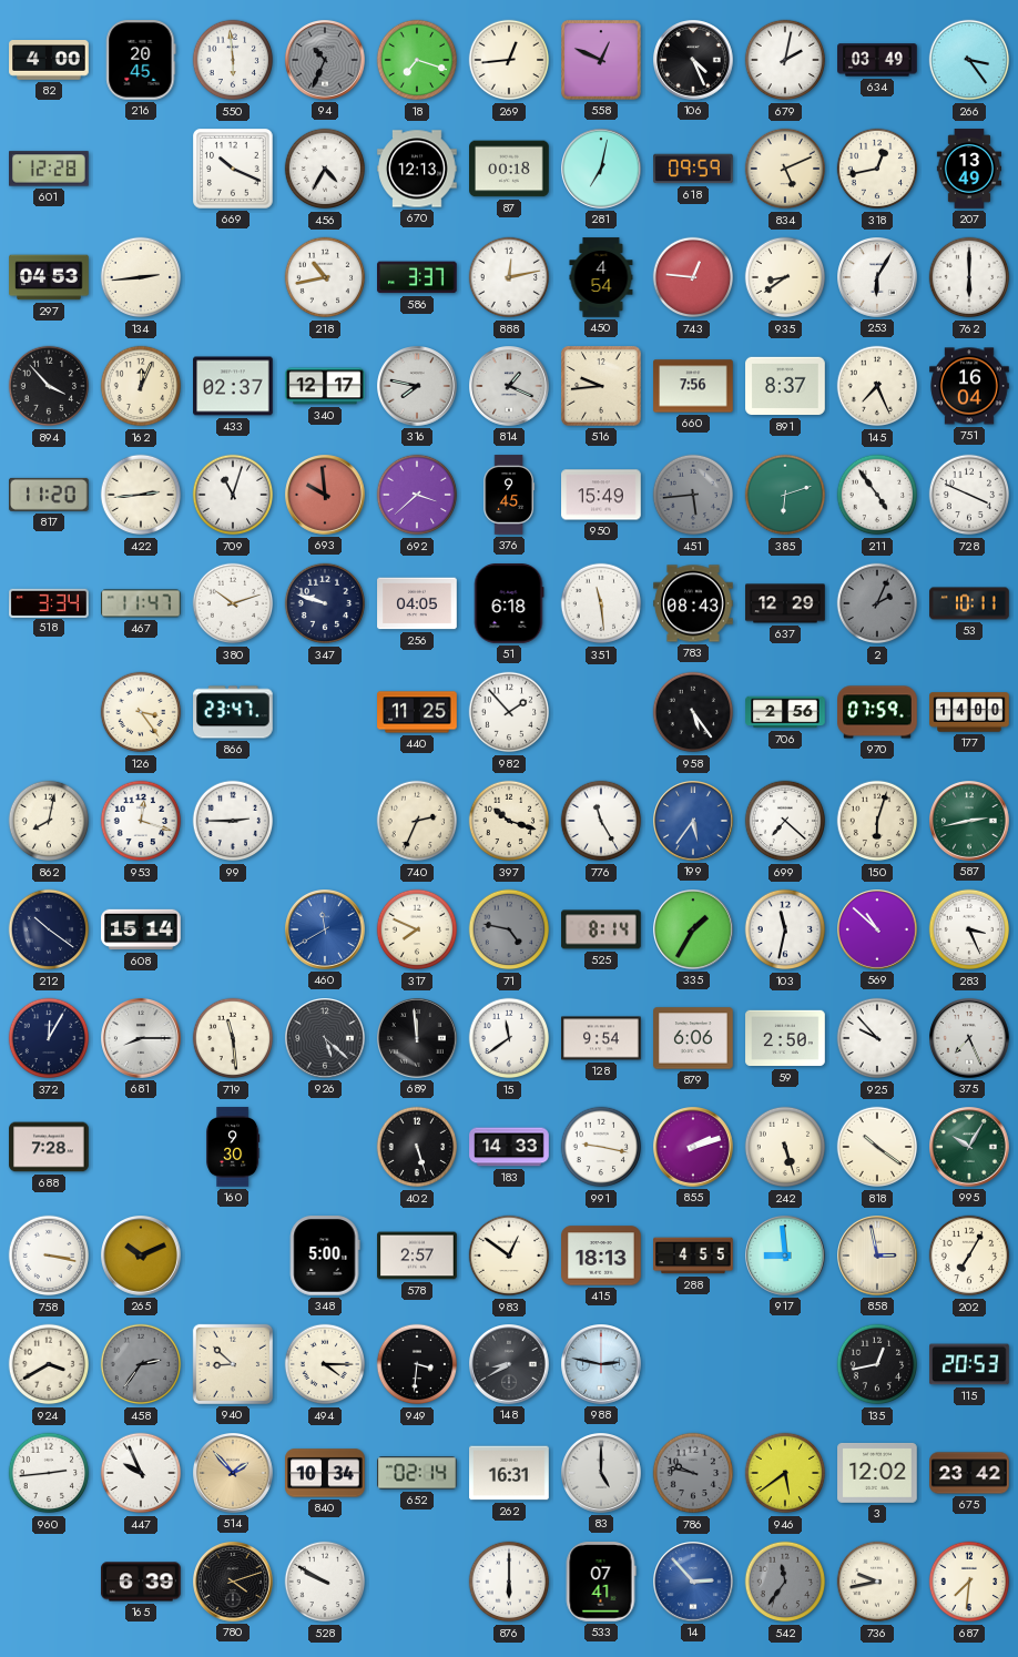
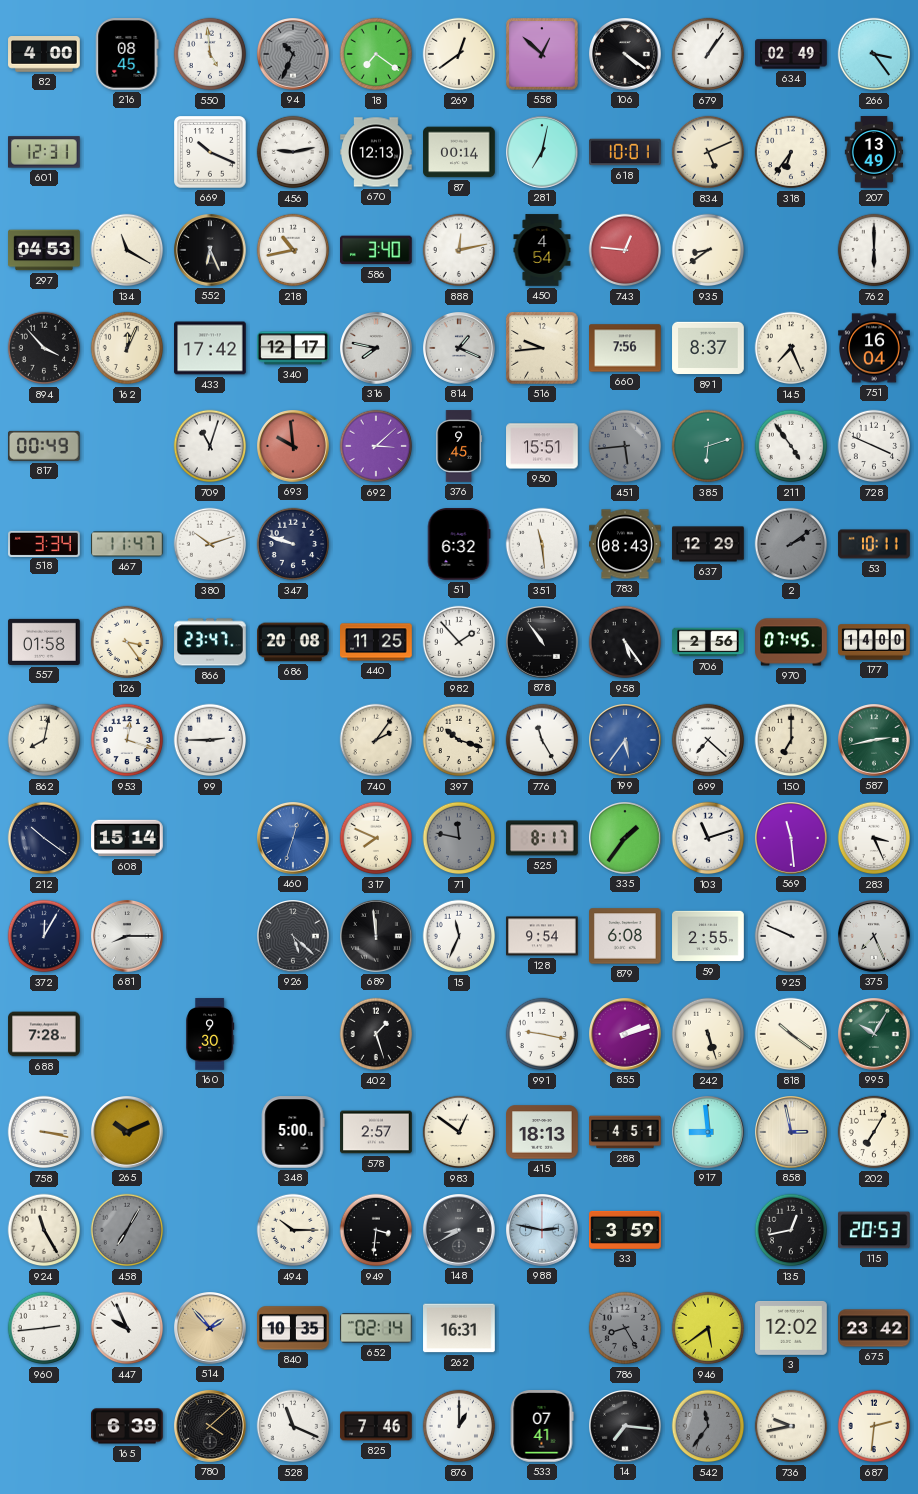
216: 20:45 -> 08:45 (127, 55)
550: 5:59 -> 4:59 (210, 54)
18: 7:18 -> 7:21 (376, 54)
269: 12:44 -> 12:39 (459, 54)
558: 12:49 -> 12:52 (542, 54)
106: 4:26 -> 4:21 (626, 55)
679: 2:02 -> 1:06 (708, 54)
634: 03:49 -> 02:49 (791, 54)
601: 12:28 -> 12:31 (45, 152)
456: 4:35 -> 9:13 (293, 152)
87: 00:18 -> 00:14 (459, 152)
618: 09:59 -> 10:01 (625, 152)
318: 12:43 -> 6:36 (791, 152)
134: 2:44 -> 11:20 (127, 250)
552: none -> 6:26 (211, 251)
586: 3:37 -> 3:40 (377, 250)
253: 6:05 -> none (878, 278)
433: 02:37 -> 17:42 (210, 348)
817: 11:20 -> 00:49 (45, 446)
422: 2:44 -> none (141, 495)
692: 3:38 -> 3:08 (376, 446)
950: 15:49 -> 15:51 (542, 446)
256: 04:05 -> none (417, 603)
51: 6:18 -> 6:32 (459, 544)
2: 2:04 -> 2:09 (791, 544)
557: none -> 01:58 (44, 642)
686: none -> 20:08 (293, 642)
878: none -> 10:54 (543, 643)
970: 07:59 -> 07:45 (791, 642)
740: 2:34 -> 2:06 (376, 740)
150: 6:03 -> 7:00 (791, 740)
460: 11:40 -> 12:33 (294, 839)
71: 4:47 -> 11:47 (459, 838)
525: 8:14 -> 8:17 (542, 838)
335: 1:35 -> 1:36 (626, 839)
103: 11:32 -> 11:12 (708, 838)
569: 10:52 -> 11:29 (792, 839)
719: 11:29 -> none (233, 1038)
15: 11:39 -> 11:34 (459, 936)
879: 6:06 -> 6:08 (625, 936)
59: 2:50 -> 2:55 (708, 936)
925: 9:53 -> 9:49 (791, 936)
402: 5:27 -> 1:27 (376, 1034)
183: 14:33 -> none (509, 1147)
288: 4:55 -> 4:51 (625, 1132)
924: 3:40 -> 11:25 (44, 1230)
458: 2:36 -> 7:05 (127, 1230)
940: 8:52 -> none (233, 1364)
494: 4:15 -> 10:15 (293, 1230)
33: none -> 3:59 (625, 1230)
840: 10:34 -> 10:35 (293, 1328)
83: 5:00 -> none (602, 1474)
786: 9:47 -> 8:25 (625, 1328)
780: 4:12 -> 4:08 (211, 1427)
528: 9:50 -> 11:19 (293, 1426)
825: none -> 7:46 (376, 1426)
876: 6:00 -> 1:00 (459, 1426)
14: 2:53 -> 7:16 (626, 1427)
14 dial: blue -> black (626, 1427)
687: 7:31 -> 2:31 (874, 1426)
